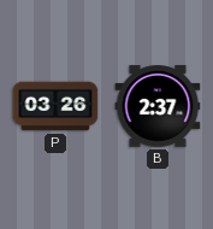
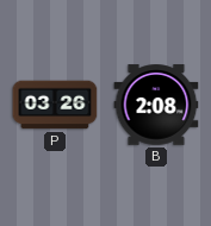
B: 2:37 -> 2:08 (156, 105)
